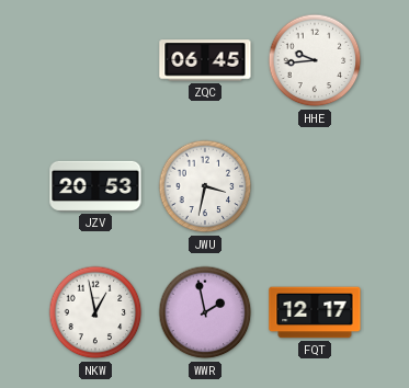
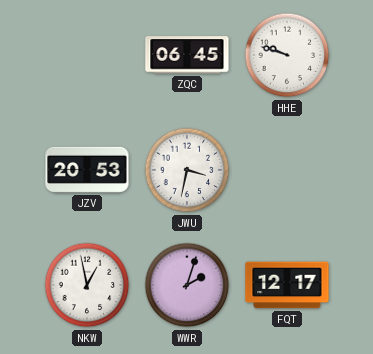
HHE: 9:44 -> 9:48 (287, 55)
WWR: 1:58 -> 2:03 (187, 285)
